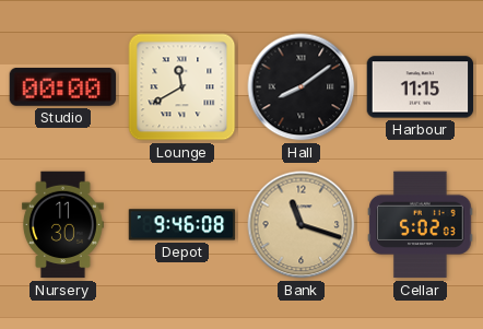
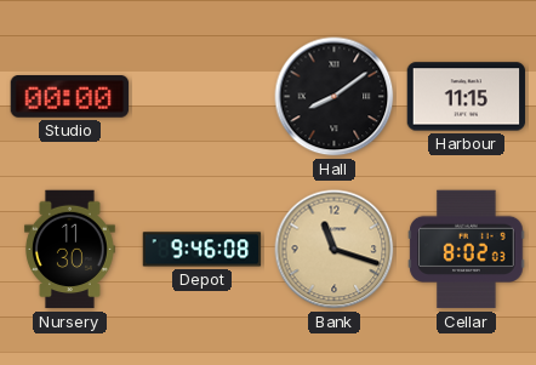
Lounge: 11:40 -> none (182, 87)
Cellar: 5:02 -> 8:02 (467, 250)
